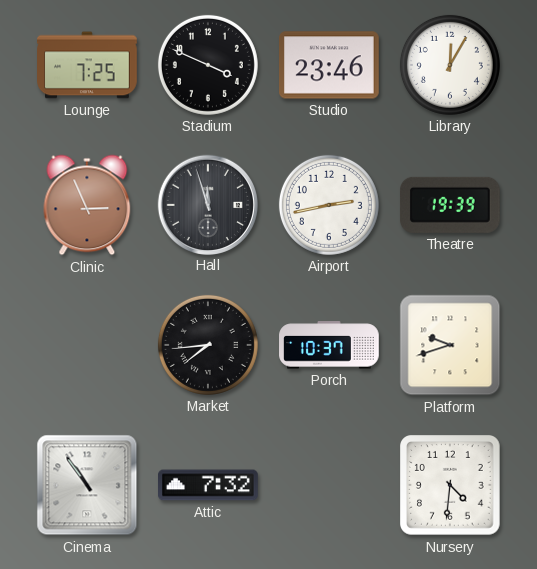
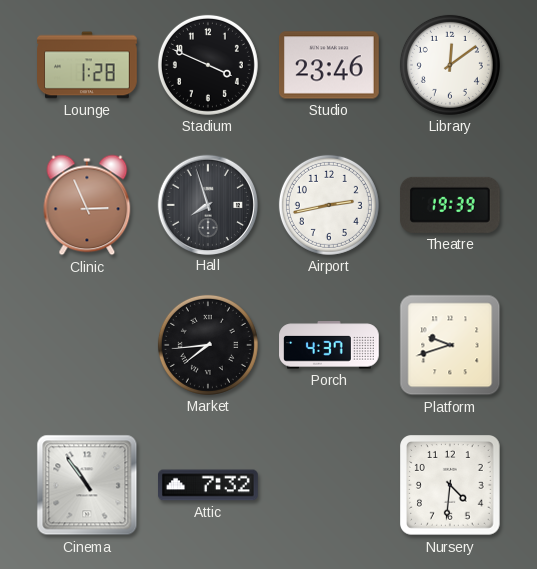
Lounge: 7:25 -> 1:28 (87, 65)
Library: 12:05 -> 12:09 (450, 65)
Hall: 11:57 -> 7:57 (207, 204)
Porch: 10:37 -> 4:37 (329, 345)
